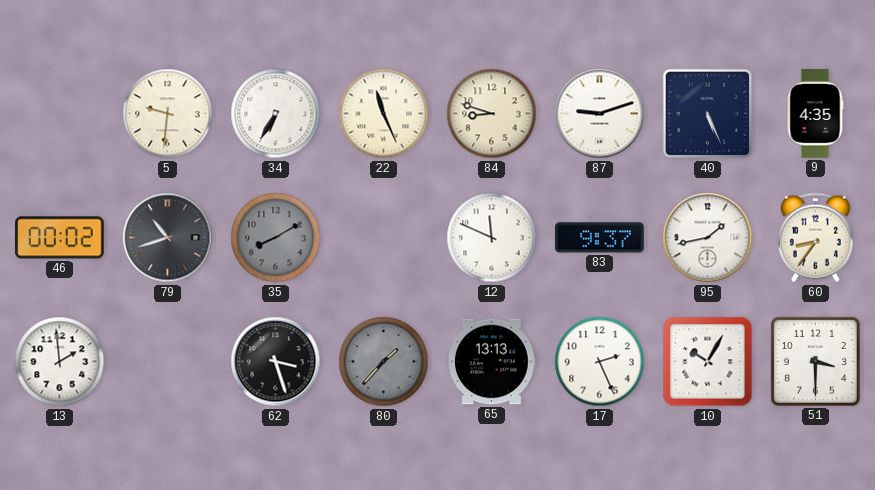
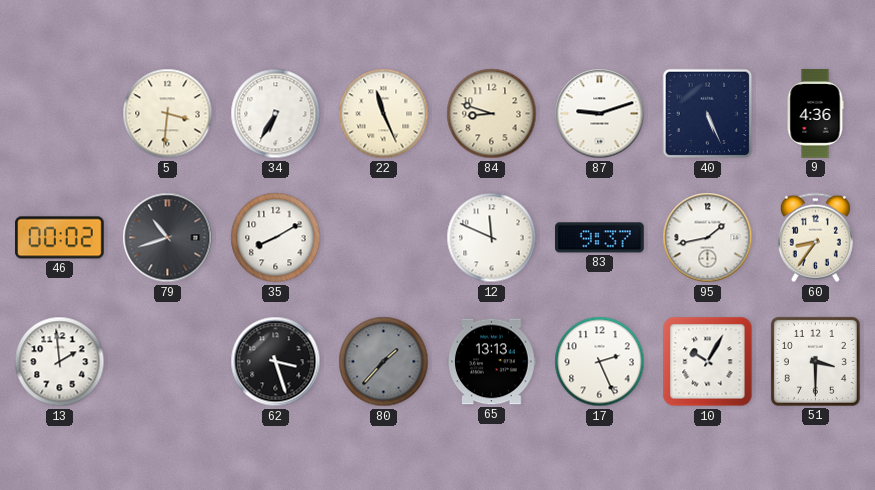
5: 9:31 -> 3:31 (168, 114)
9: 4:35 -> 4:36 (815, 114)
35 dial: grey -> white (276, 238)
